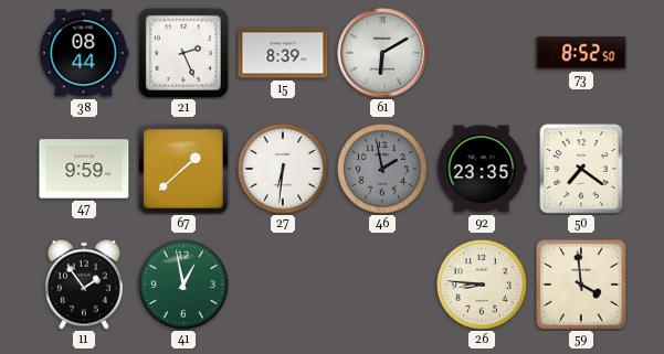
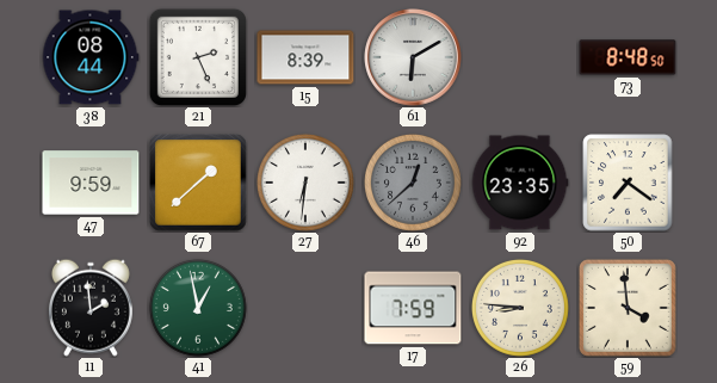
73: 8:52 -> 8:48 (628, 57)
46: 1:58 -> 12:38 (413, 183)
11: 1:54 -> 1:59 (91, 308)
17: none -> 7:59 (413, 308)
